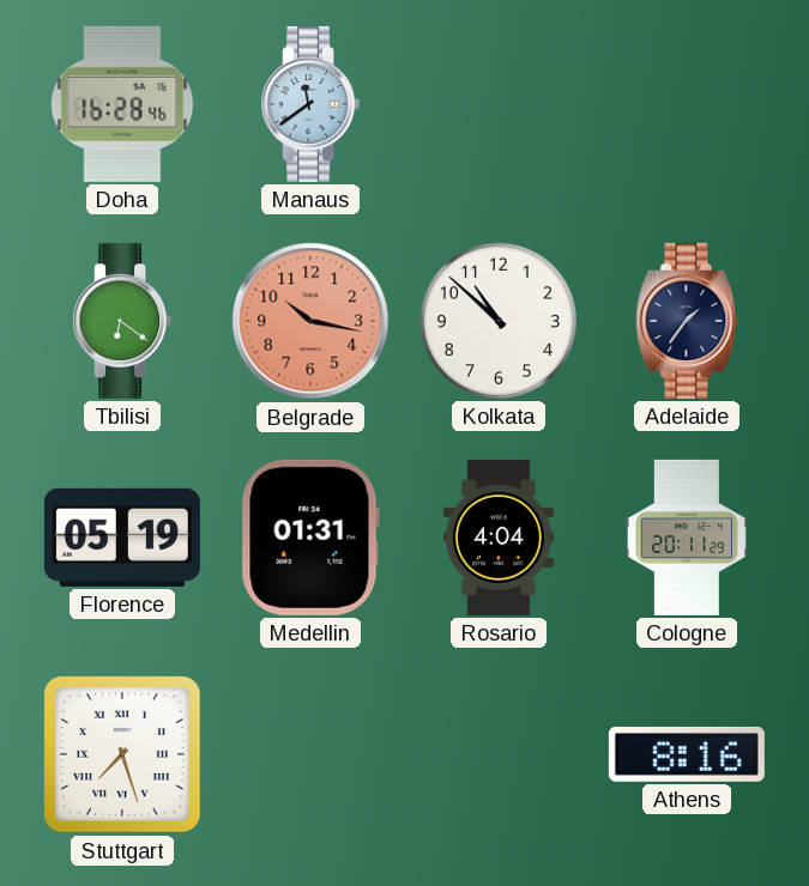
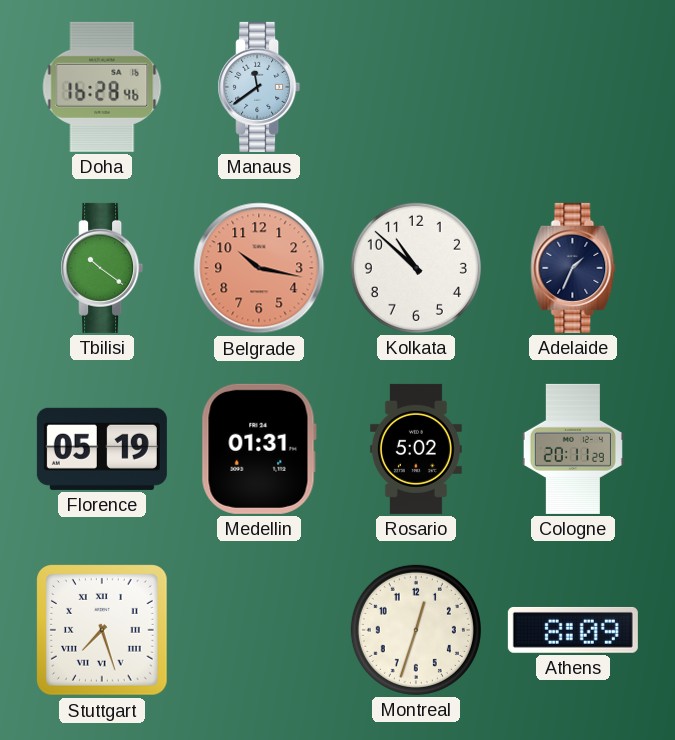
Tbilisi: 6:21 -> 10:21 (102, 268)
Adelaide: 1:36 -> 1:34 (573, 268)
Rosario: 4:04 -> 5:02 (416, 449)
Montreal: none -> 12:33 (416, 630)
Athens: 8:16 -> 8:09 (573, 630)
